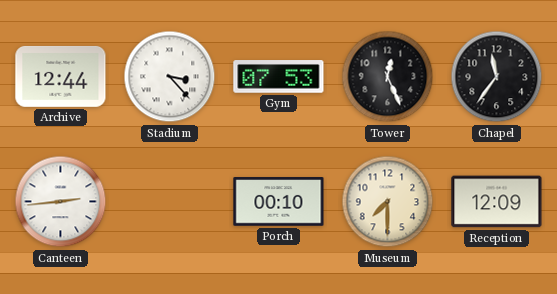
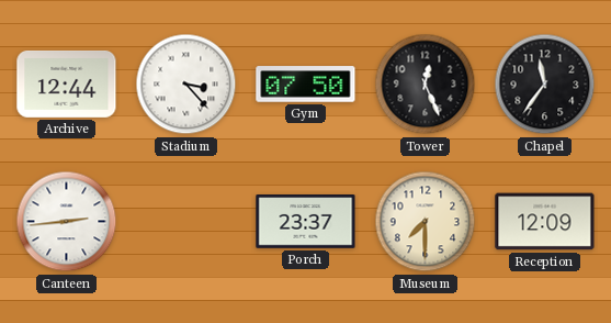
Gym: 07:53 -> 07:50 (306, 85)
Porch: 00:10 -> 23:37 (306, 222)
